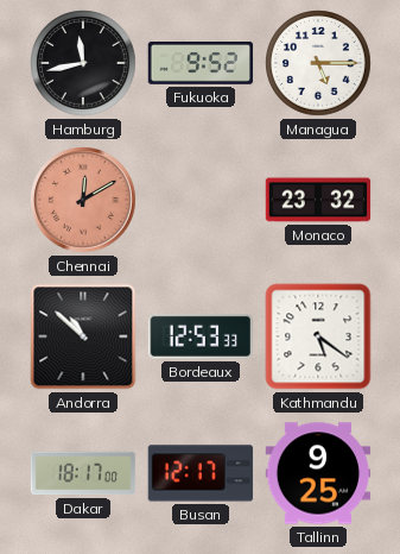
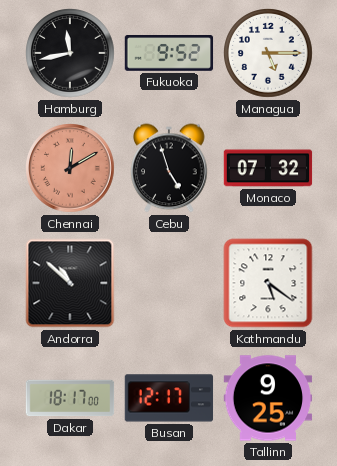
Cebu: none -> 4:57 (169, 168)
Monaco: 23:32 -> 07:32 (268, 168)
Bordeaux: 12:53 -> none (199, 336)
